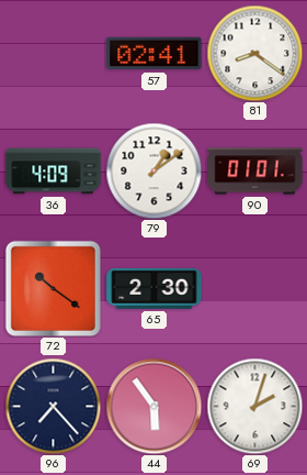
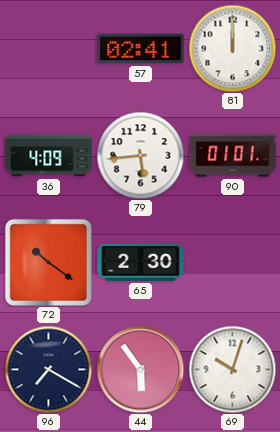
81: 8:21 -> 12:00 (232, 48)
79: 1:09 -> 5:44 (140, 155)
96: 7:23 -> 7:20 (48, 369)
69: 2:03 -> 10:03 (232, 369)
